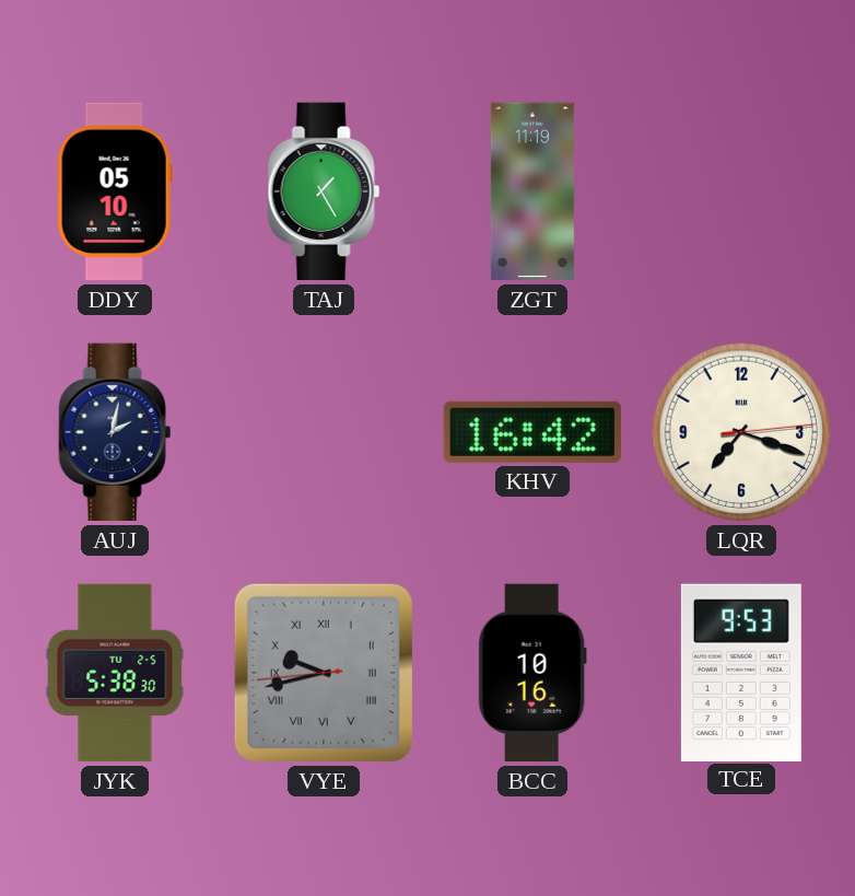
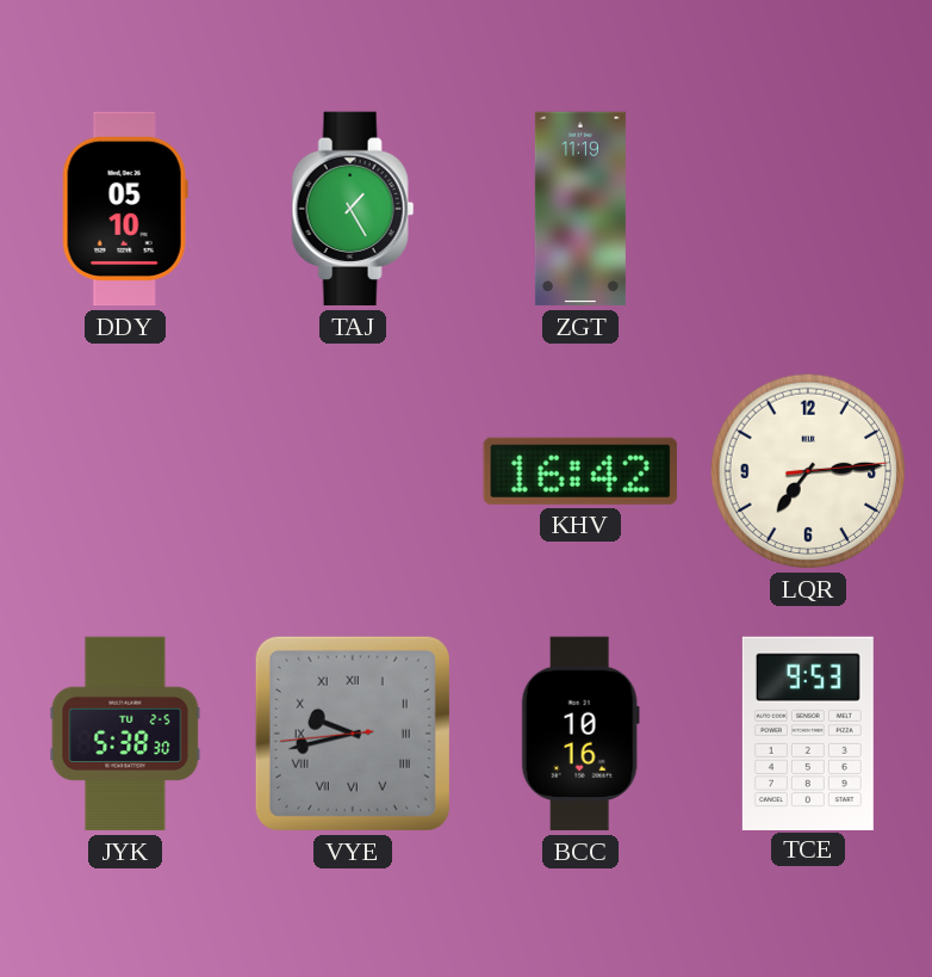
AUJ: 2:02 -> none (115, 432)
LQR: 7:18 -> 7:14 (808, 471)
